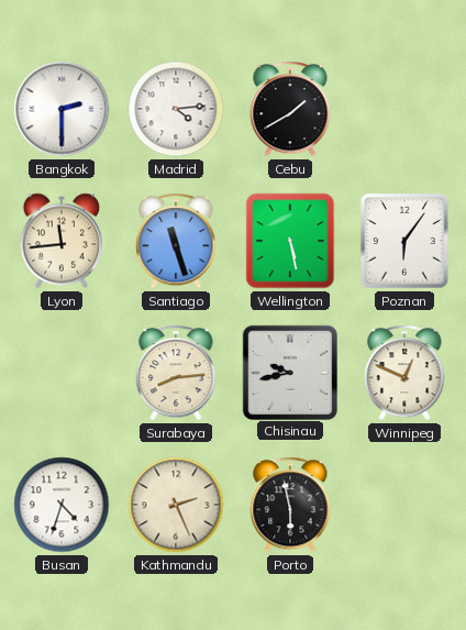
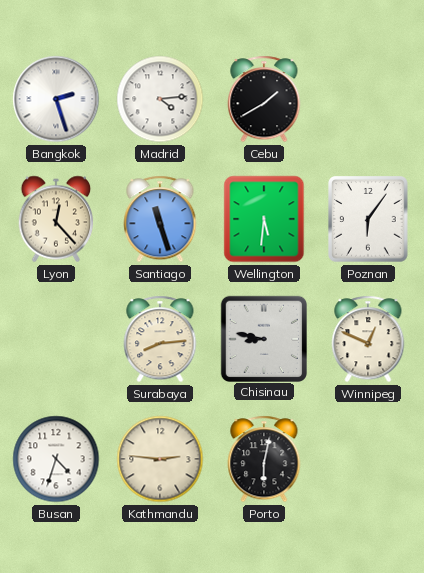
Bangkok: 2:30 -> 2:27 (56, 99)
Lyon: 11:44 -> 12:23 (56, 219)
Wellington: 5:28 -> 5:31 (264, 219)
Chisinau: 9:43 -> 8:47 (263, 338)
Kathmandu: 2:26 -> 2:46 (160, 459)
Porto: 5:58 -> 6:02 (264, 459)
